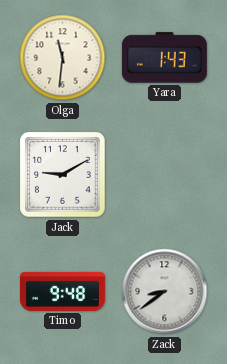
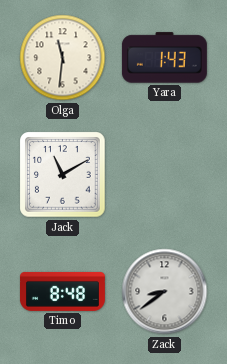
Jack: 9:10 -> 11:10 (63, 175)
Timo: 9:48 -> 8:48 (62, 291)
